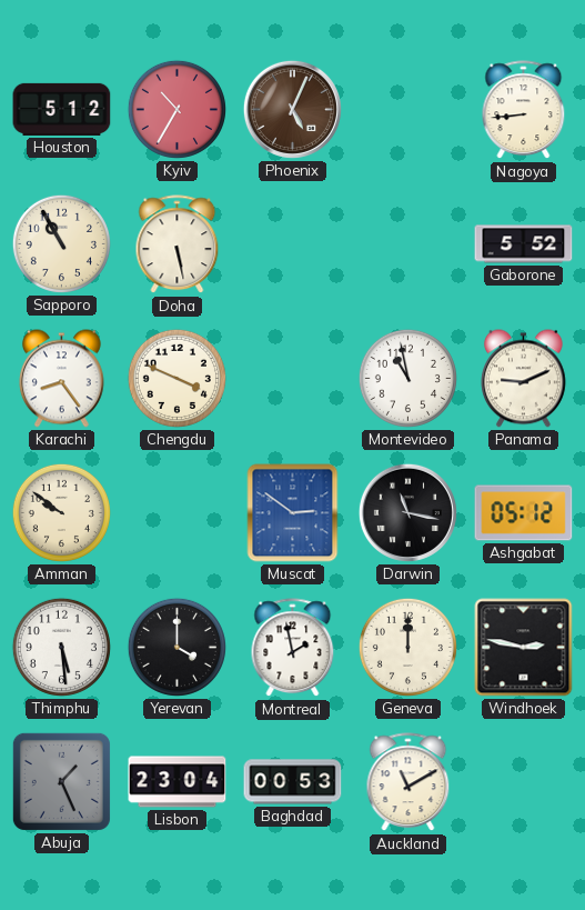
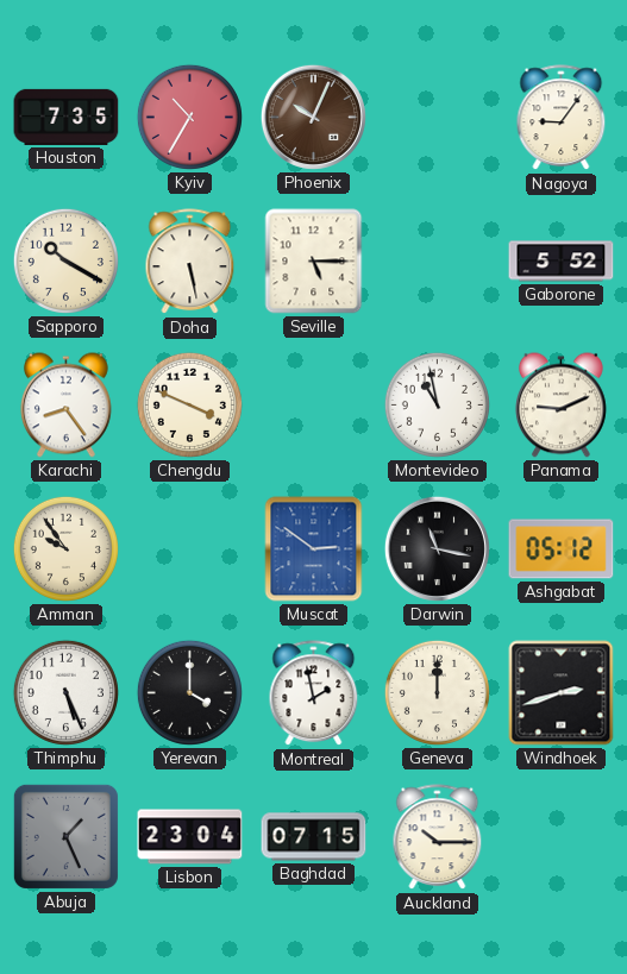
Houston: 5:12 -> 7:35 (67, 117)
Phoenix: 5:04 -> 10:04 (313, 117)
Nagoya: 8:44 -> 9:06 (562, 118)
Sapporo: 10:55 -> 10:20 (65, 260)
Seville: none -> 5:15 (314, 262)
Amman: 9:51 -> 9:54 (65, 548)
Thimphu: 5:29 -> 5:26 (65, 692)
Windhoek: 2:47 -> 2:42 (562, 693)
Baghdad: 00:53 -> 07:15 (314, 837)
Auckland: 11:10 -> 10:15 (438, 837)
